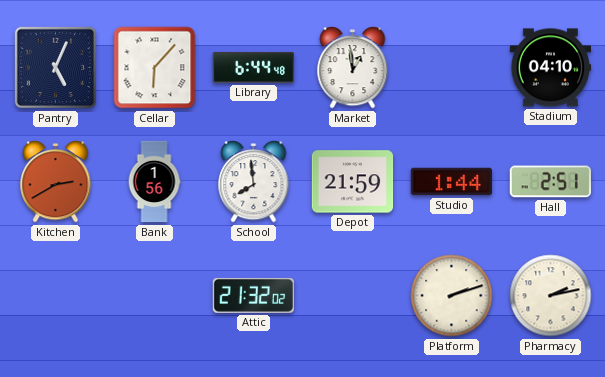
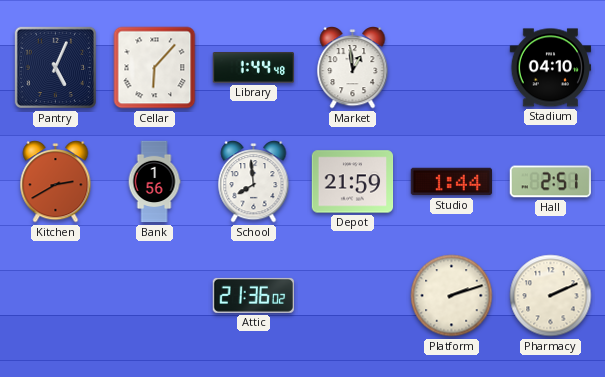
Library: 6:44 -> 1:44 (253, 68)
Attic: 21:32 -> 21:36 (253, 295)
Pharmacy: 2:13 -> 2:11 (551, 296)
